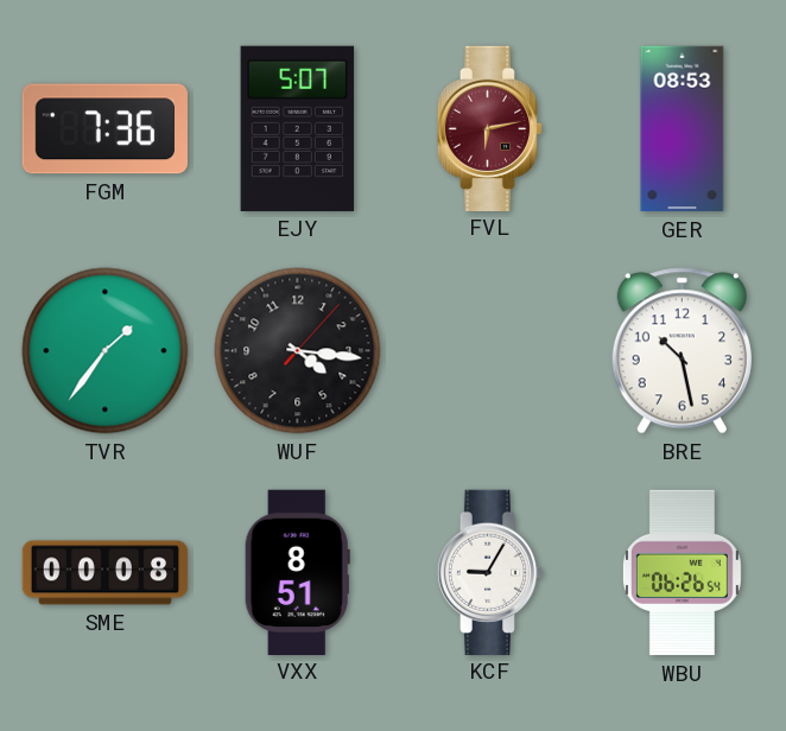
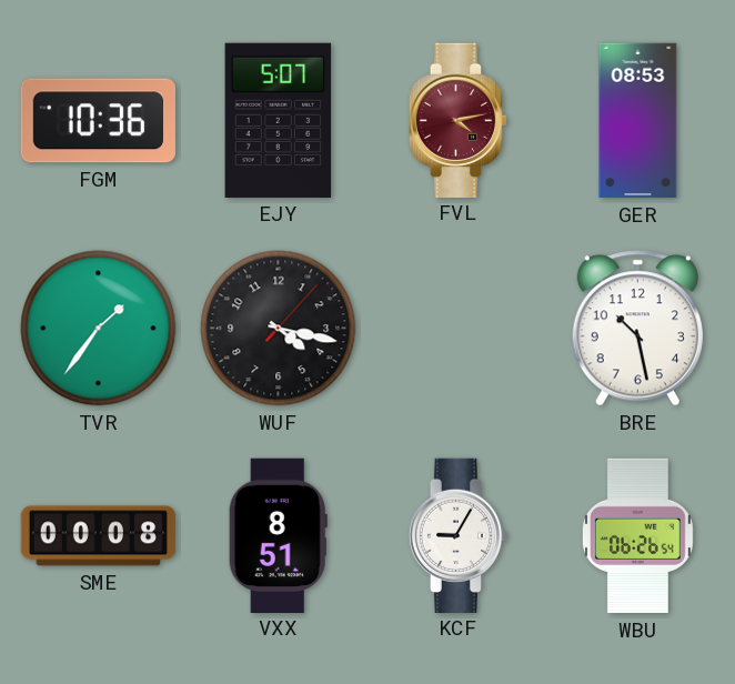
FGM: 7:36 -> 10:36 (98, 121)
FVL: 6:13 -> 4:13 (459, 120)
WUF: 4:16 -> 4:17 (279, 329)
